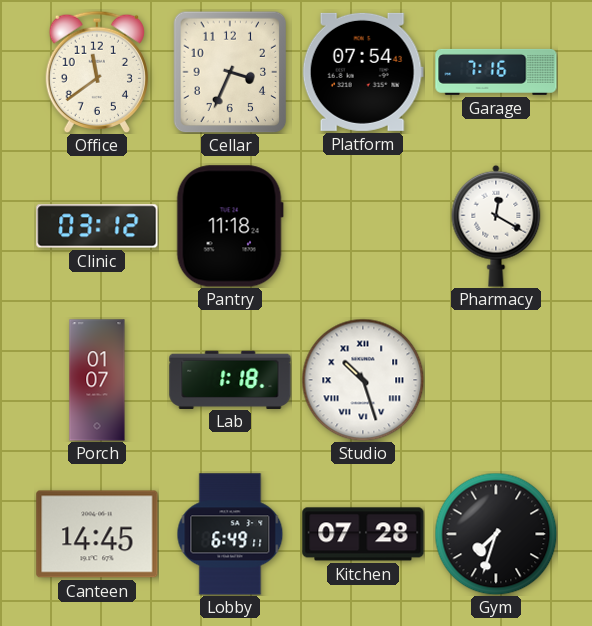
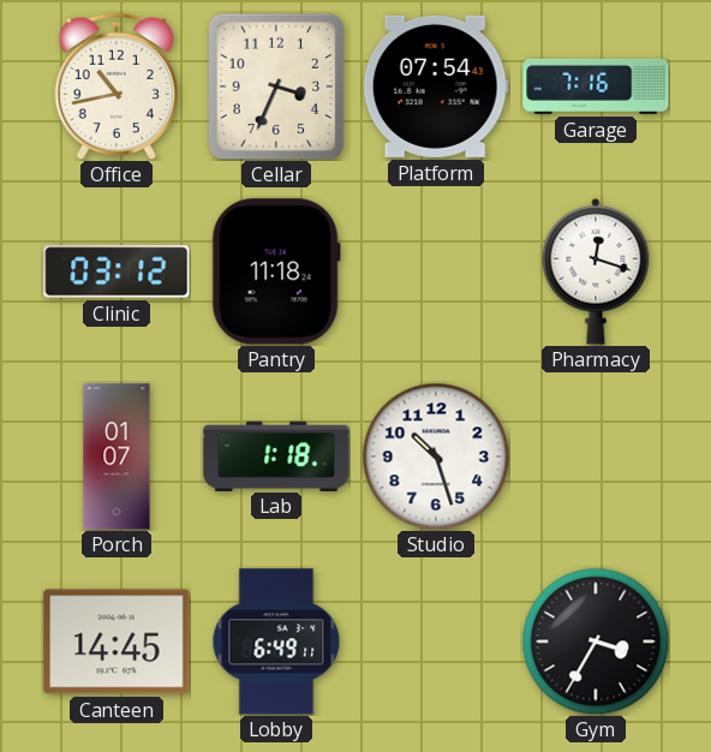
Office: 11:39 -> 10:43 (115, 85)
Pharmacy: 12:20 -> 12:18 (596, 271)
Studio numerals: Roman -> Arabic (436, 456)
Kitchen: 07:28 -> none (363, 534)
Gym: 7:33 -> 3:35 (596, 641)
